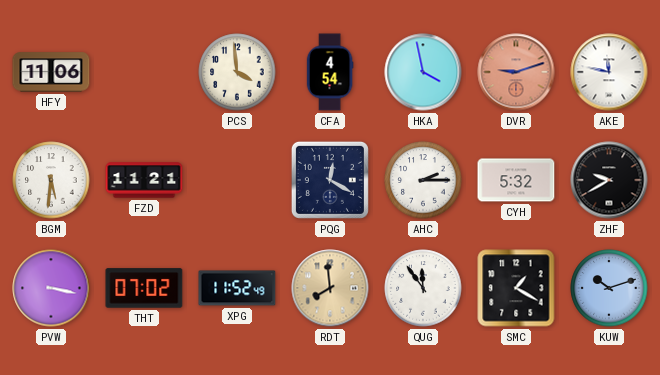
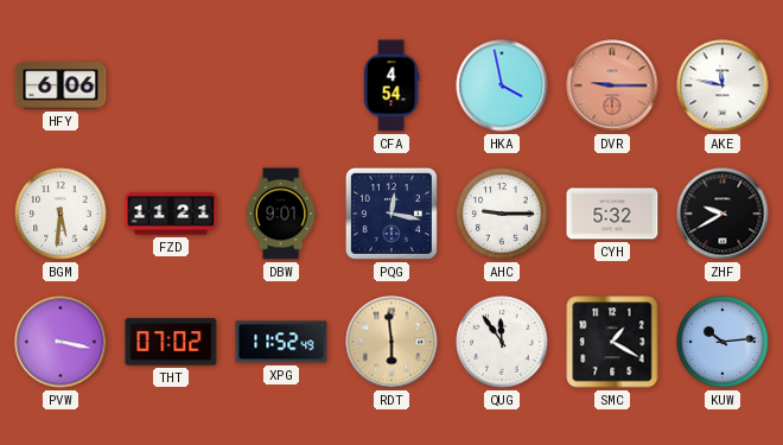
HFY: 11:06 -> 6:06 (61, 85)
PCS: 3:59 -> none (237, 72)
DVR: 9:12 -> 9:15 (612, 85)
DBW: none -> 9:01 (281, 214)
PQG: 12:20 -> 12:17 (391, 214)
AHC: 2:15 -> 9:15 (502, 214)
RDT: 7:59 -> 5:59 (391, 342)
KUW: 10:12 -> 10:14 (722, 342)
